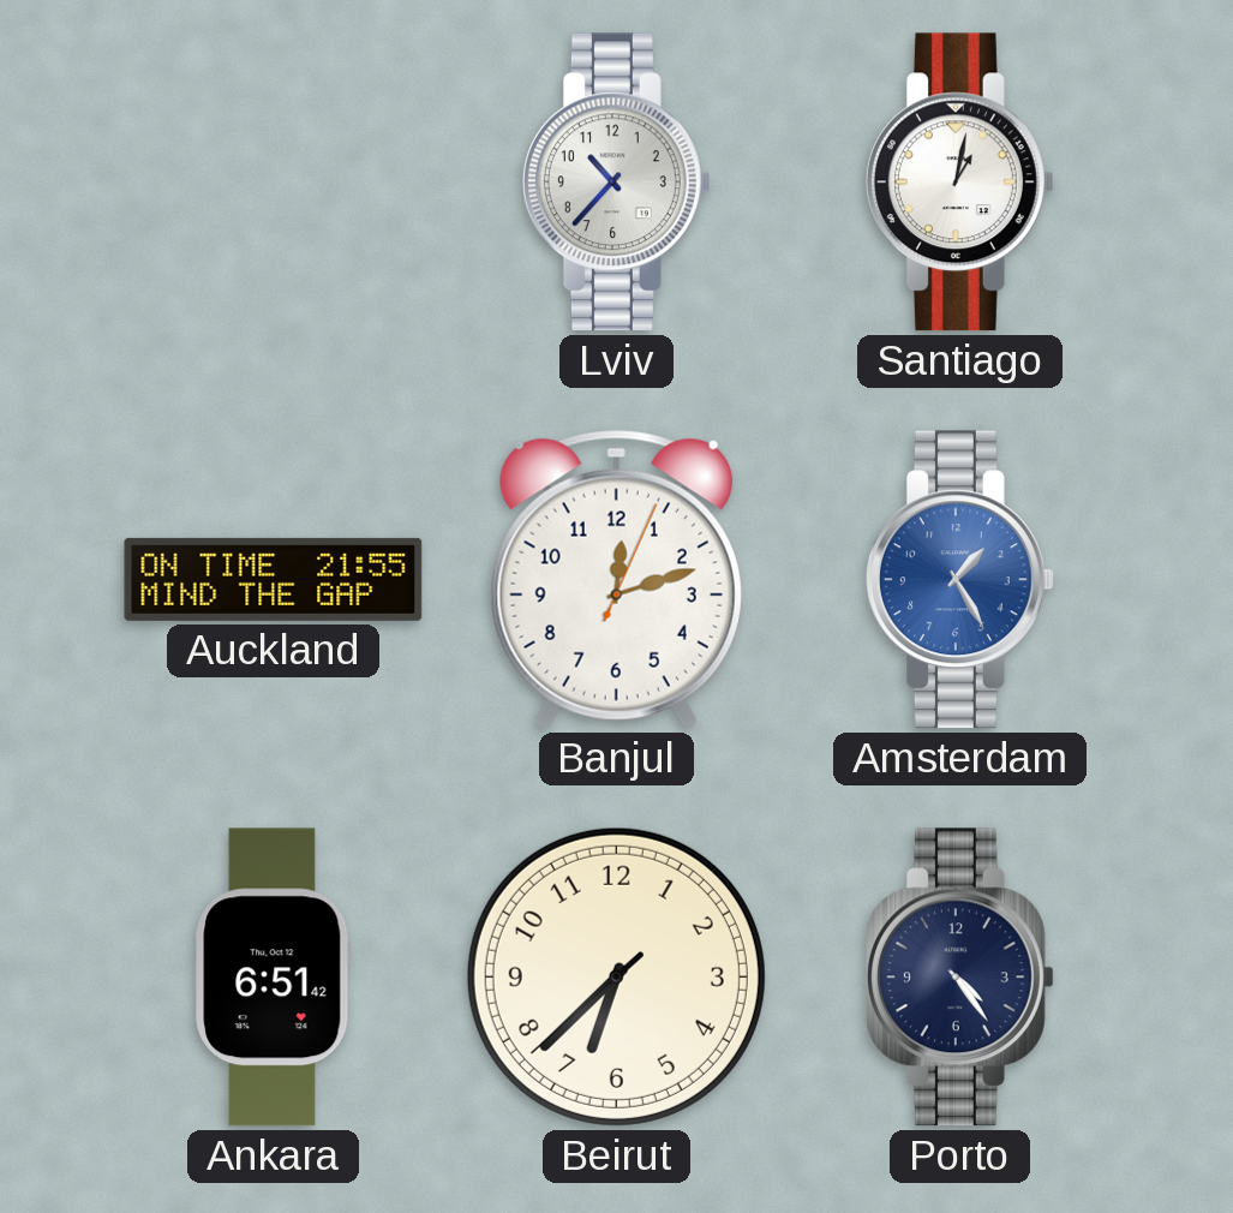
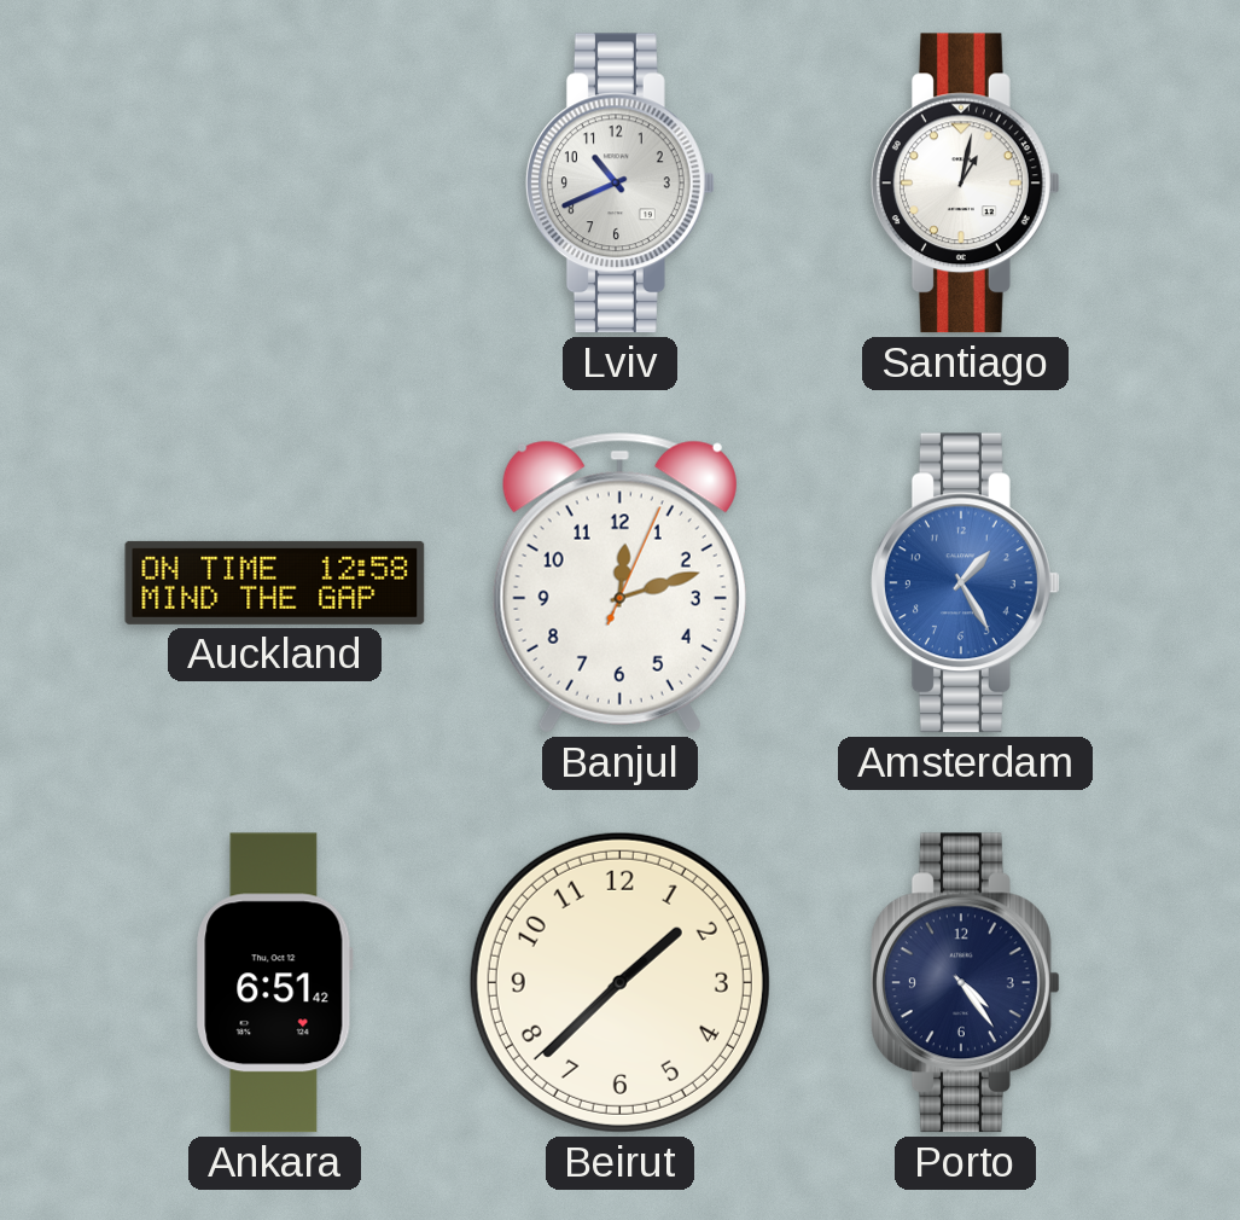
Lviv: 10:37 -> 10:41 (619, 184)
Auckland: 21:55 -> 12:58 (275, 582)
Beirut: 6:37 -> 1:37 (619, 982)
